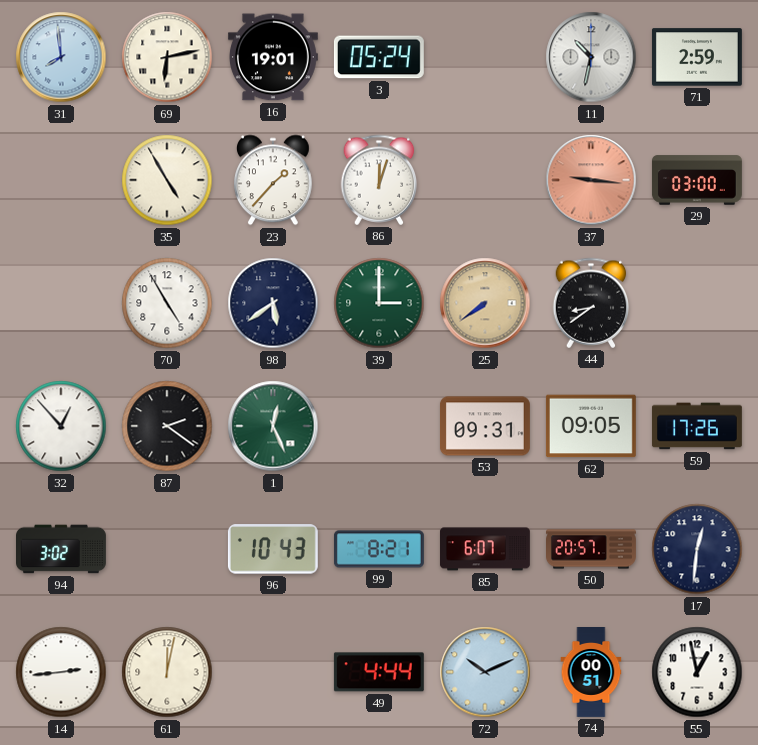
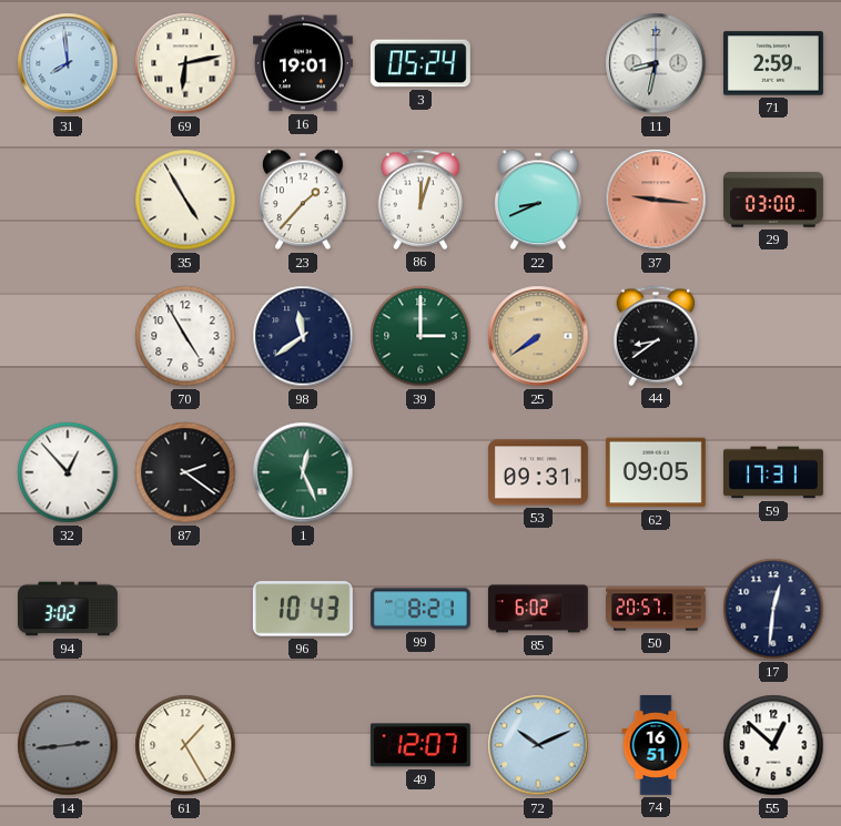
11: 10:32 -> 8:32 (656, 63)
22: none -> 8:41 (539, 200)
98: 5:39 -> 11:39 (303, 336)
59: 17:26 -> 17:31 (773, 472)
85: 6:07 -> 6:02 (538, 609)
14 dial: white -> grey (68, 745)
61: 12:02 -> 1:25 (185, 745)
49: 4:44 -> 12:07 (420, 745)
74: 00:51 -> 16:51 (656, 746)
55: 12:58 -> 12:52 (773, 745)
